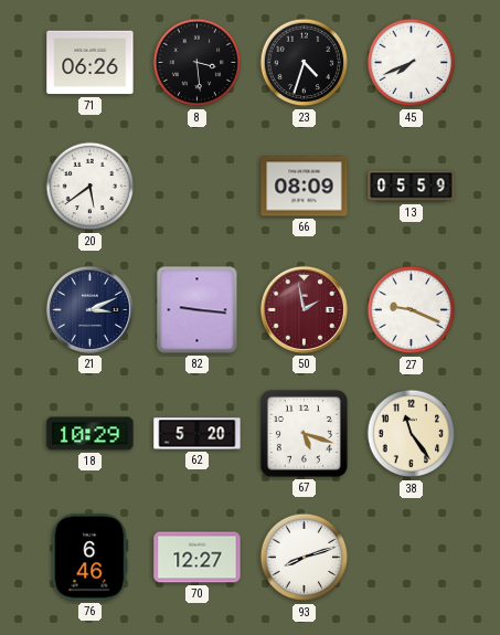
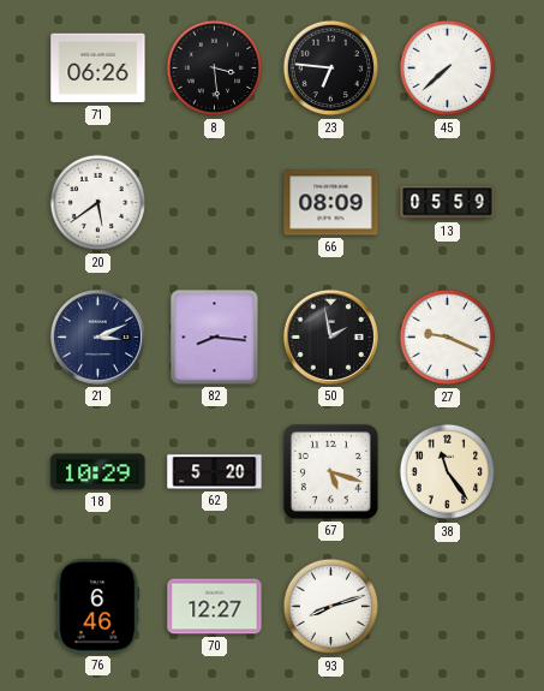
23: 4:33 -> 6:46 (331, 68)
45: 7:41 -> 7:38 (448, 68)
82: 9:16 -> 8:16 (215, 338)
50 dial: burgundy -> black (330, 336)
